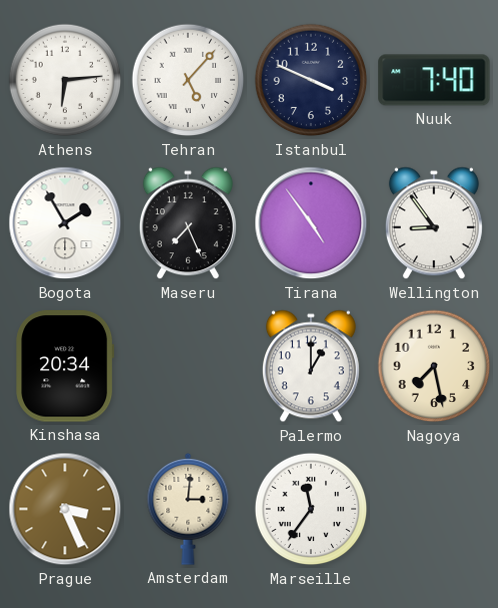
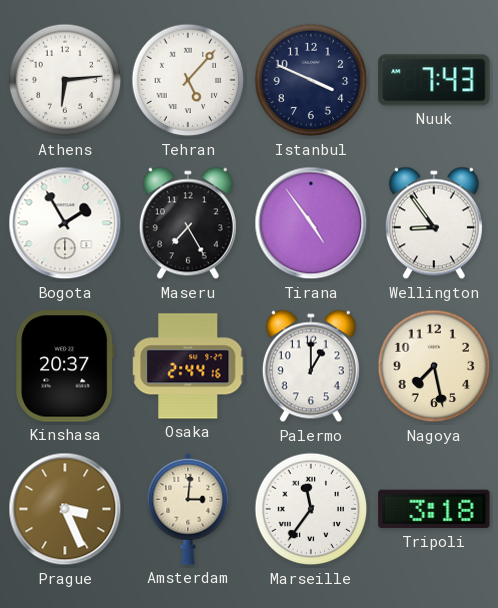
Nuuk: 7:40 -> 7:43 (434, 80)
Maseru: 7:26 -> 7:25 (188, 223)
Kinshasa: 20:34 -> 20:37 (65, 366)
Osaka: none -> 2:44 (189, 366)
Tripoli: none -> 3:18 (434, 509)
